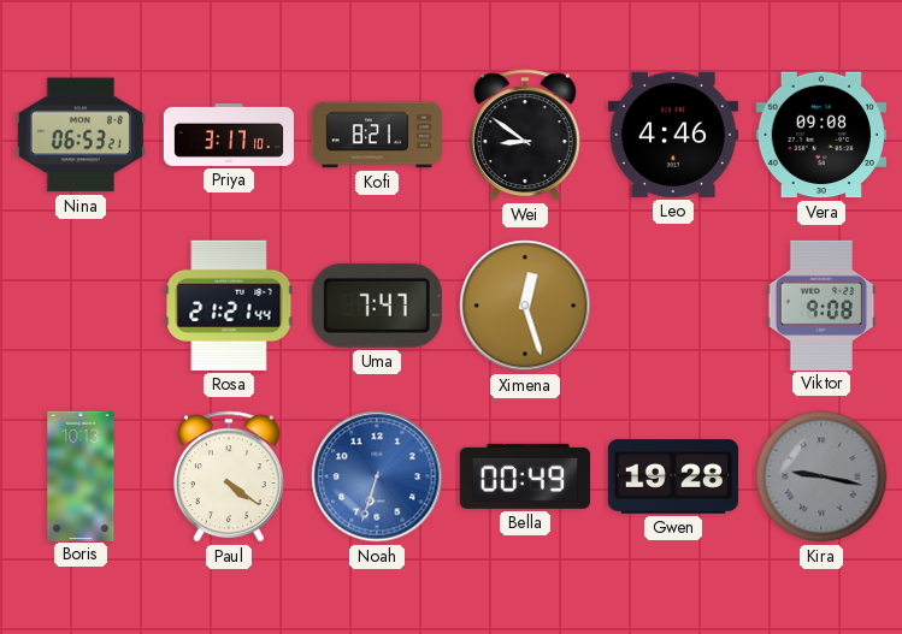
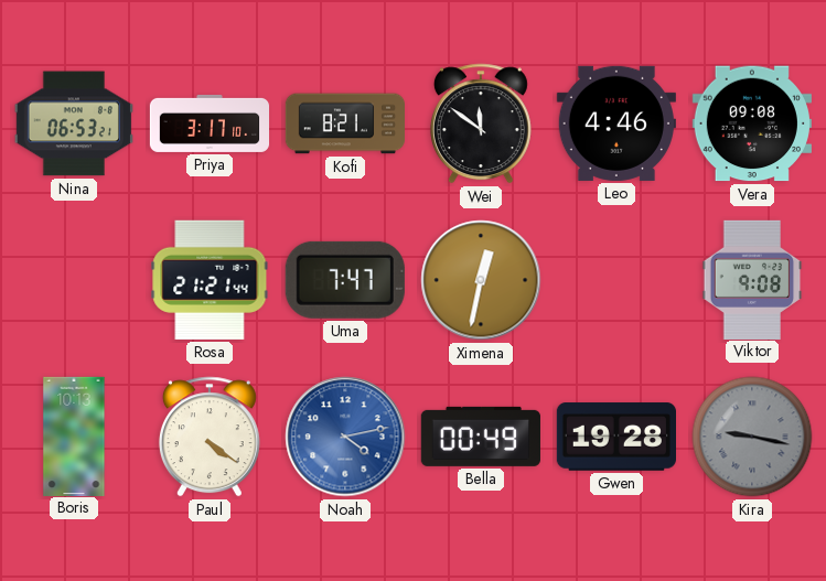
Wei: 8:51 -> 11:51 (481, 123)
Ximena: 12:27 -> 12:32 (481, 280)
Noah: 6:33 -> 4:13 (345, 437)
